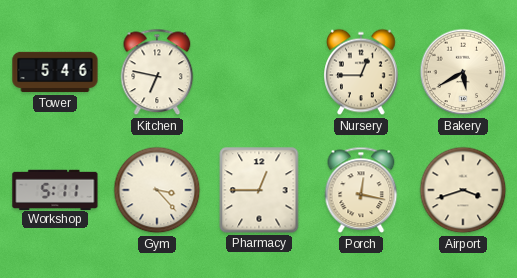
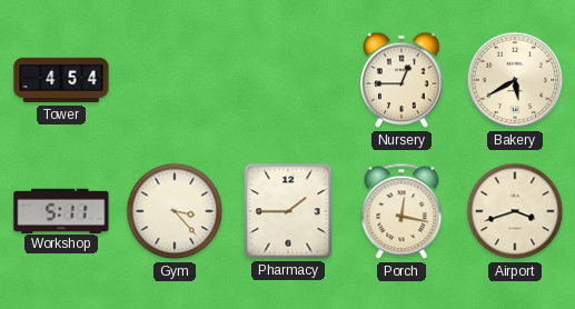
Tower: 5:46 -> 4:54 (61, 80)
Kitchen: 6:47 -> none (157, 72)
Pharmacy: 12:45 -> 1:45 (288, 211)
